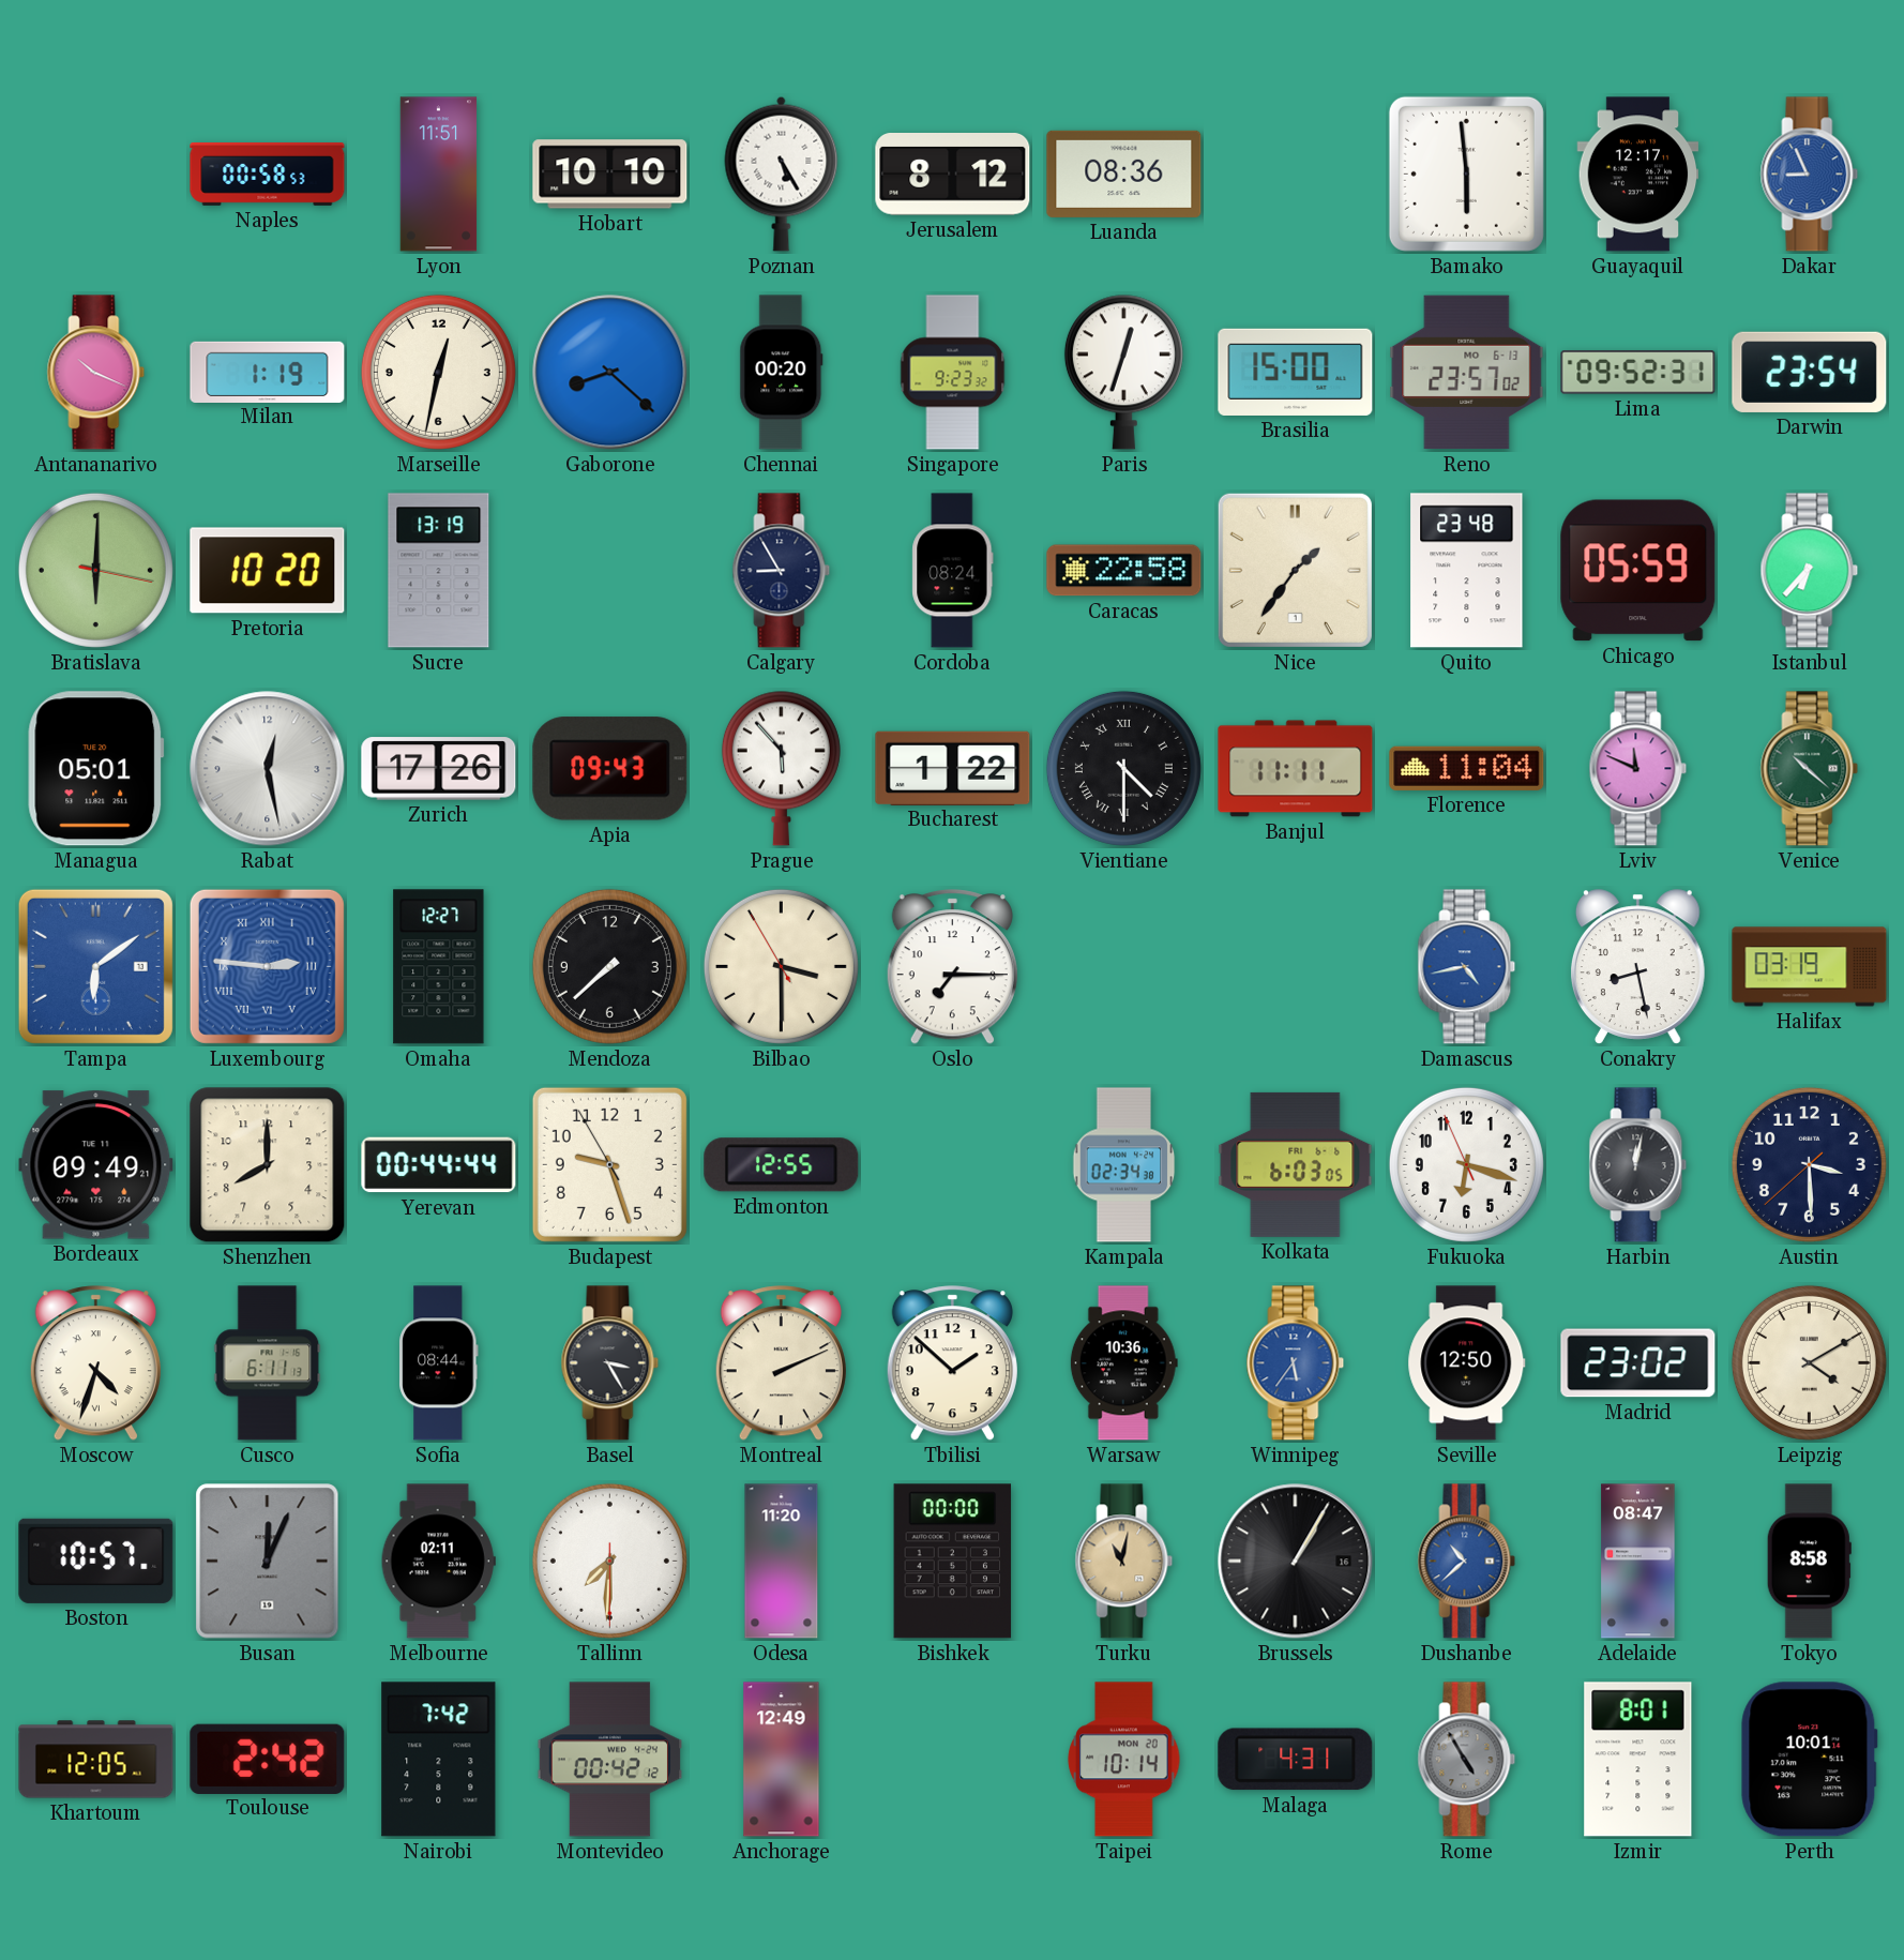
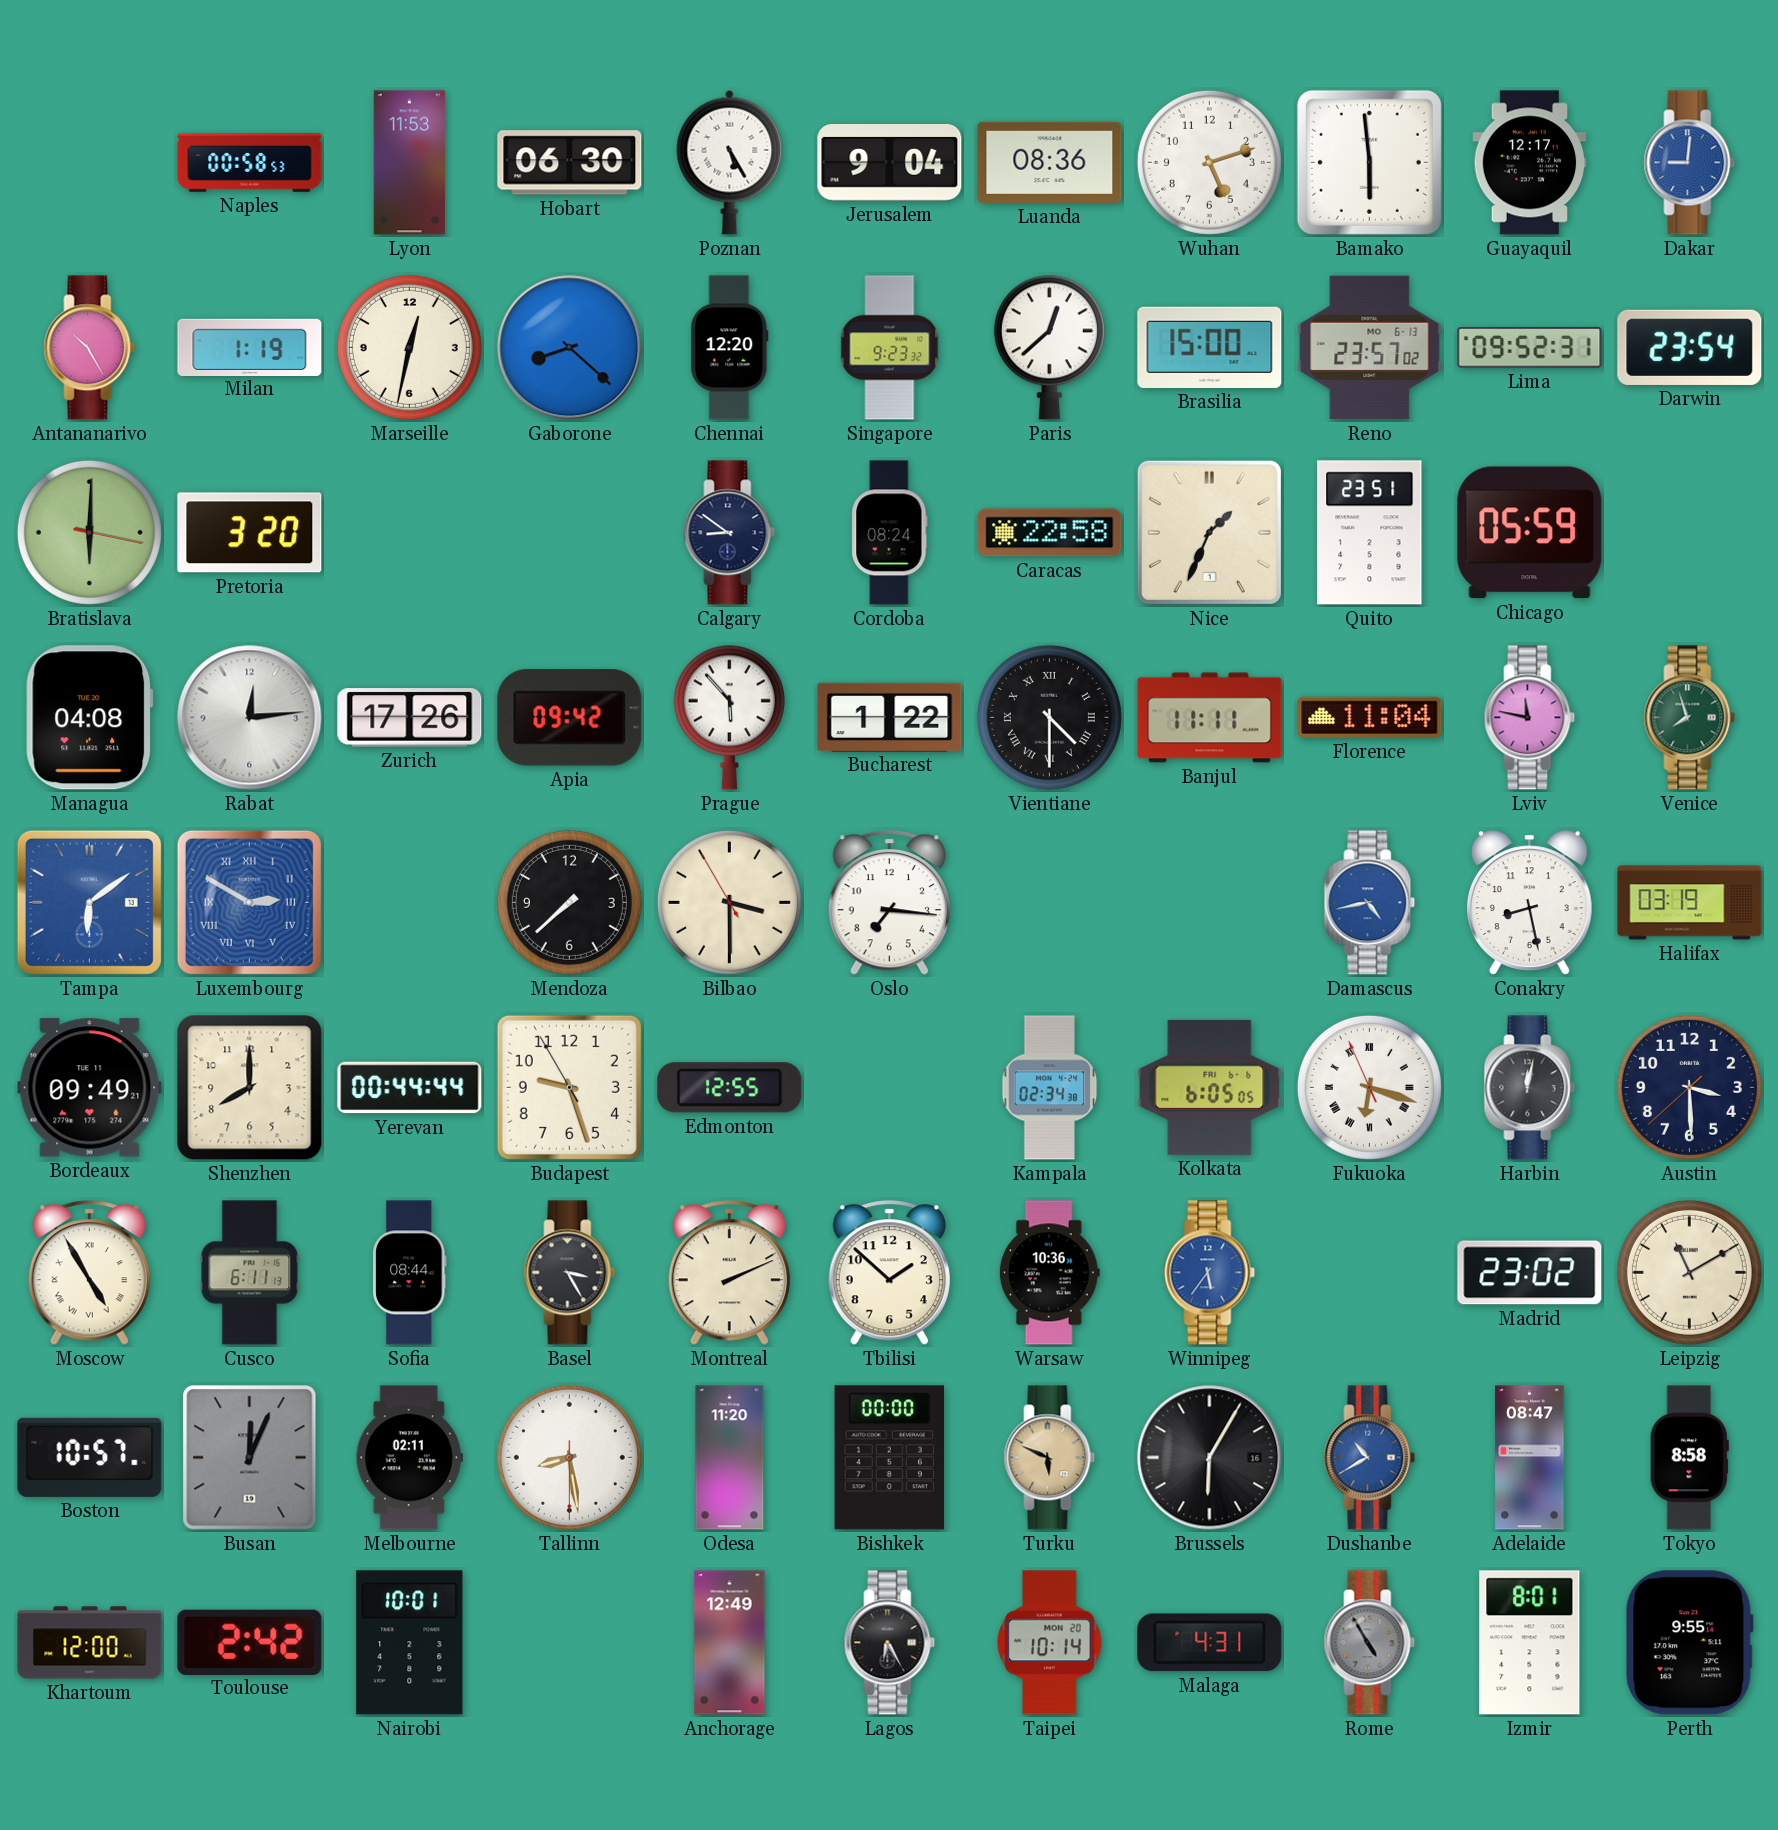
Lyon: 11:51 -> 11:53 (410, 163)
Hobart: 10:10 -> 06:30 (570, 163)
Jerusalem: 8:12 -> 9:04 (890, 163)
Wuhan: none -> 5:12 (1209, 162)
Dakar: 8:56 -> 9:01 (1690, 163)
Antananarivo: 10:19 -> 10:25 (90, 348)
Chennai: 00:20 -> 12:20 (730, 348)
Paris: 12:33 -> 12:38 (1049, 347)
Pretoria: 10:20 -> 3:20 (250, 533)
Sucre: 13:19 -> none (439, 571)
Calgary: 8:55 -> 8:51 (730, 533)
Nice: 1:36 -> 1:34 (1209, 532)
Quito: 23:48 -> 23:51 (1370, 533)
Istanbul: 6:37 -> none (1810, 571)
Managua: 05:01 -> 04:08 (90, 718)
Rabat: 12:28 -> 12:14 (250, 718)
Apia: 09:43 -> 09:42 (570, 718)
Lviv: 11:49 -> 11:47 (1530, 718)
Venice: 10:22 -> 7:57 (1690, 718)
Luxembourg: 2:46 -> 2:50 (249, 902)
Omaha: 12:27 -> none (439, 967)
Oslo: 7:15 -> 7:16 (889, 903)
Kolkata: 6:03 -> 6:05 (1210, 1087)
Fukuoka numerals: Arabic -> Roman (1369, 1087)
Moscow: 4:33 -> 4:55 (89, 1273)
Seville: 12:50 -> none (1467, 1363)
Leipzig: 4:10 -> 11:10 (1689, 1272)
Tallinn: 7:30 -> 8:28 (569, 1457)
Turku: 11:02 -> 5:49 (1050, 1458)
Brussels: 1:05 -> 6:05 (1210, 1458)
Dushanbe: 10:38 -> 10:40 (1370, 1458)
Khartoum: 12:05 -> 12:00 (90, 1643)
Nairobi: 7:42 -> 10:01 (410, 1643)
Montevideo: 00:42 -> none (610, 1760)
Lagos: none -> 6:25 (890, 1643)
Perth: 10:01 -> 9:55 (1690, 1643)
